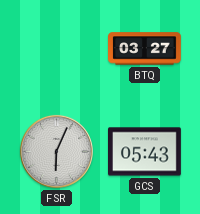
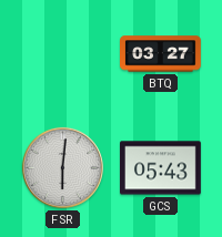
FSR: 6:04 -> 6:01 (62, 167)
